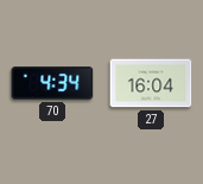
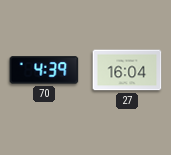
70: 4:34 -> 4:39 (44, 70)
